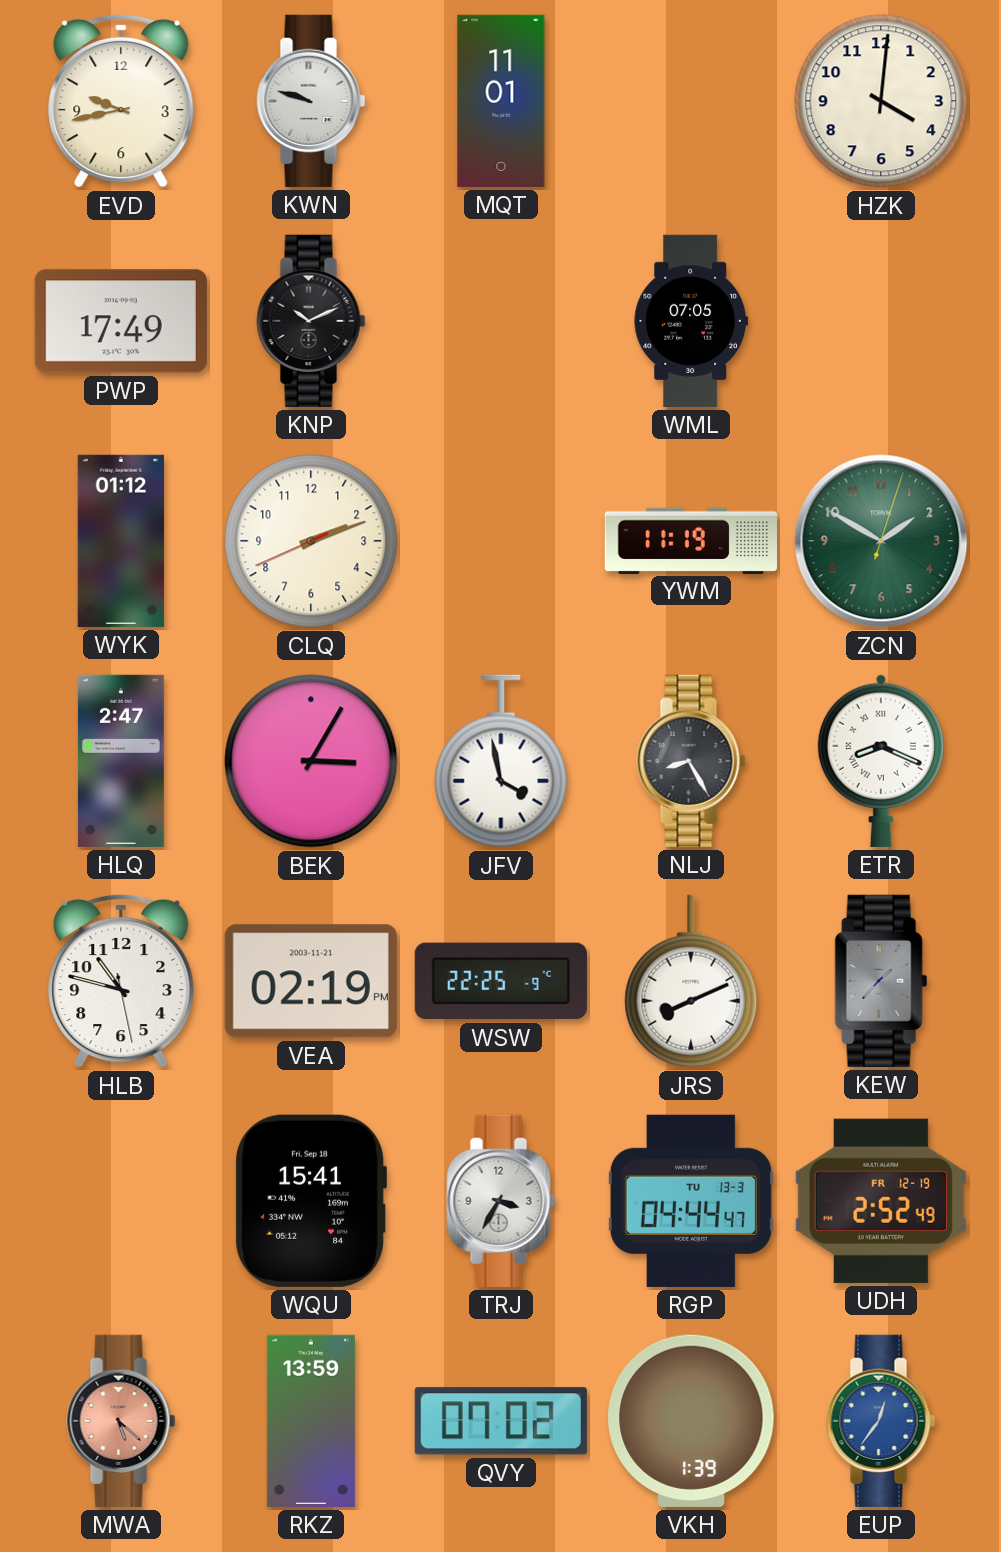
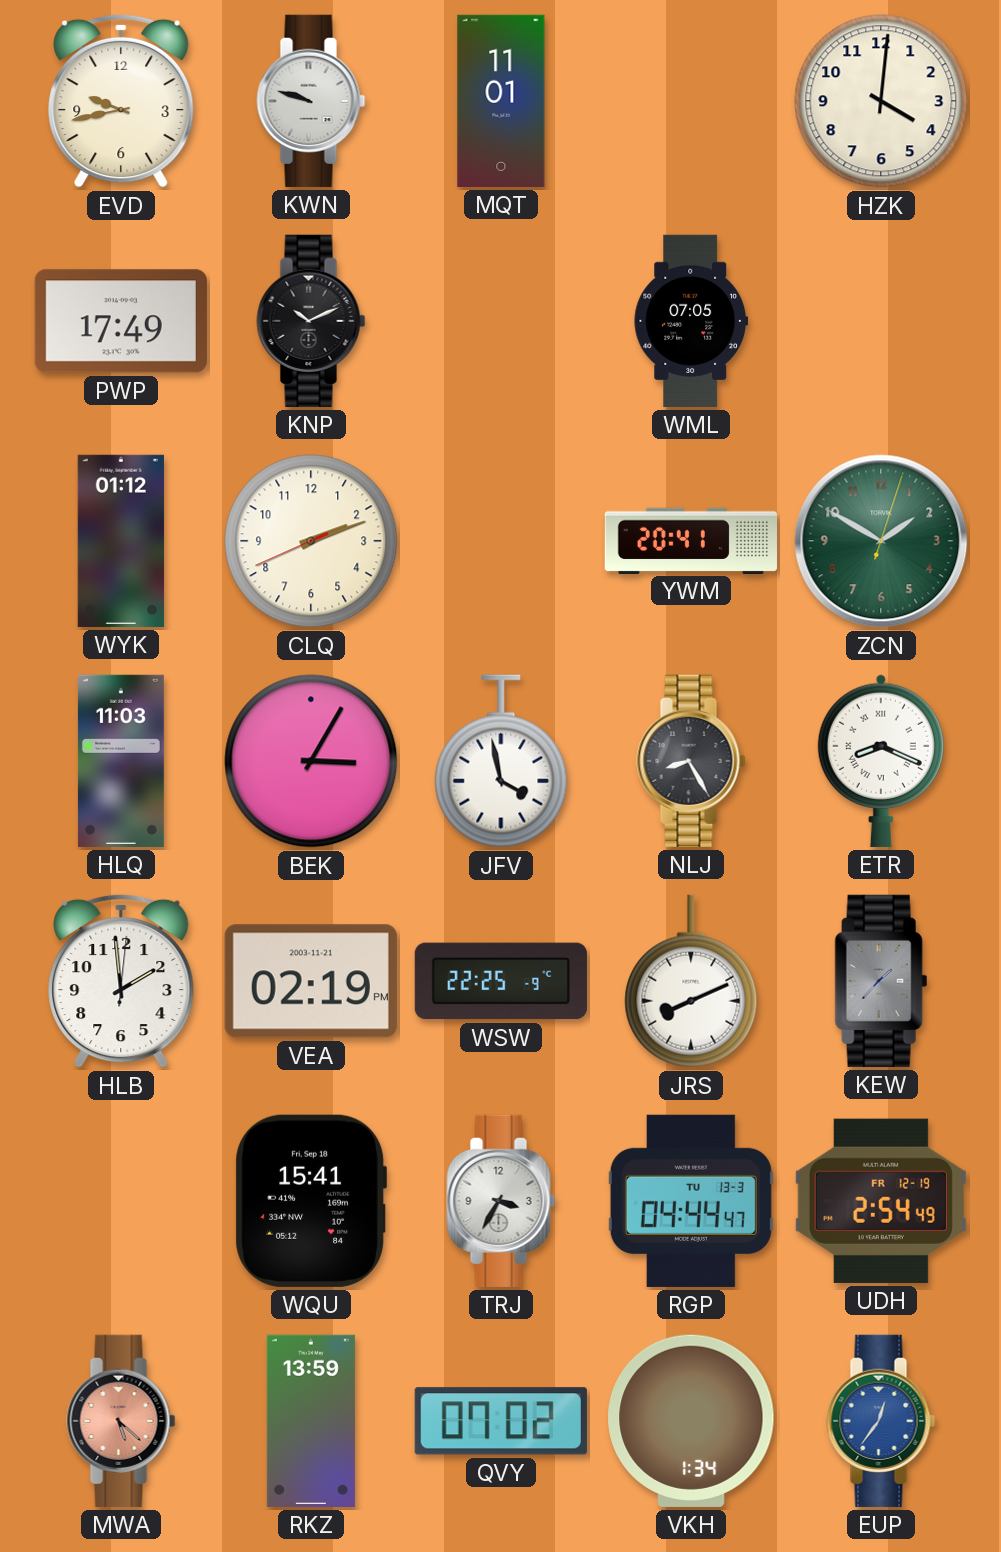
YWM: 11:19 -> 20:41 (691, 540)
HLQ: 2:47 -> 11:03 (121, 761)
HLB: 10:47 -> 1:59 (121, 981)
UDH: 2:52 -> 2:54 (881, 1201)
VKH: 1:39 -> 1:34 (691, 1421)
